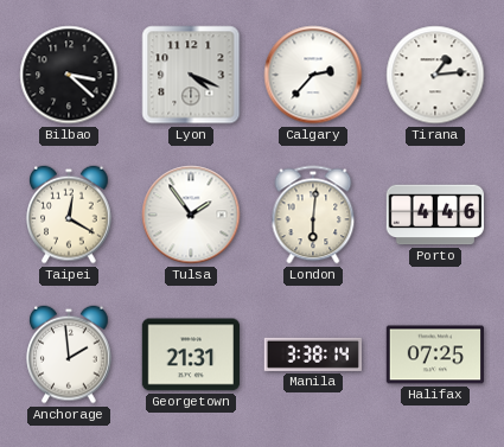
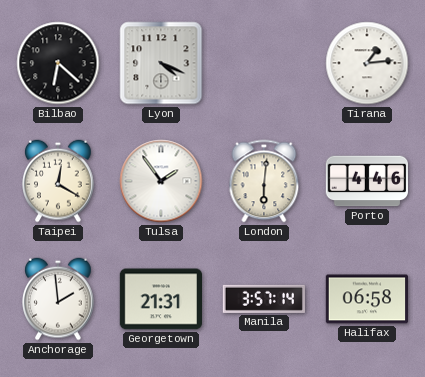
Bilbao: 3:22 -> 6:22 (58, 63)
Calgary: 2:37 -> none (313, 75)
Manila: 3:38 -> 3:57 (264, 299)
Halifax: 07:25 -> 06:58 (366, 299)
